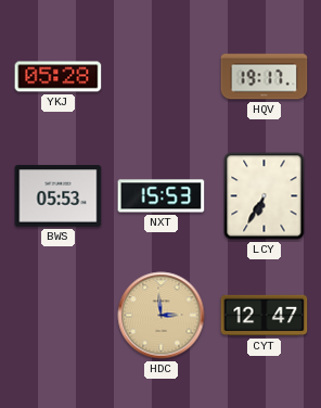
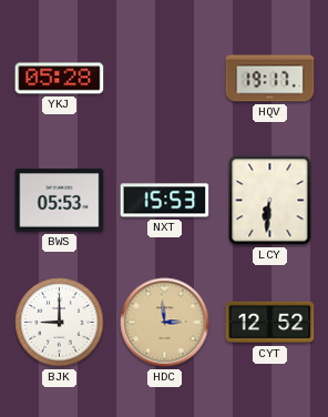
LCY: 6:35 -> 6:31 (270, 201)
BJK: none -> 9:00 (60, 323)
CYT: 12:47 -> 12:52 (270, 323)
